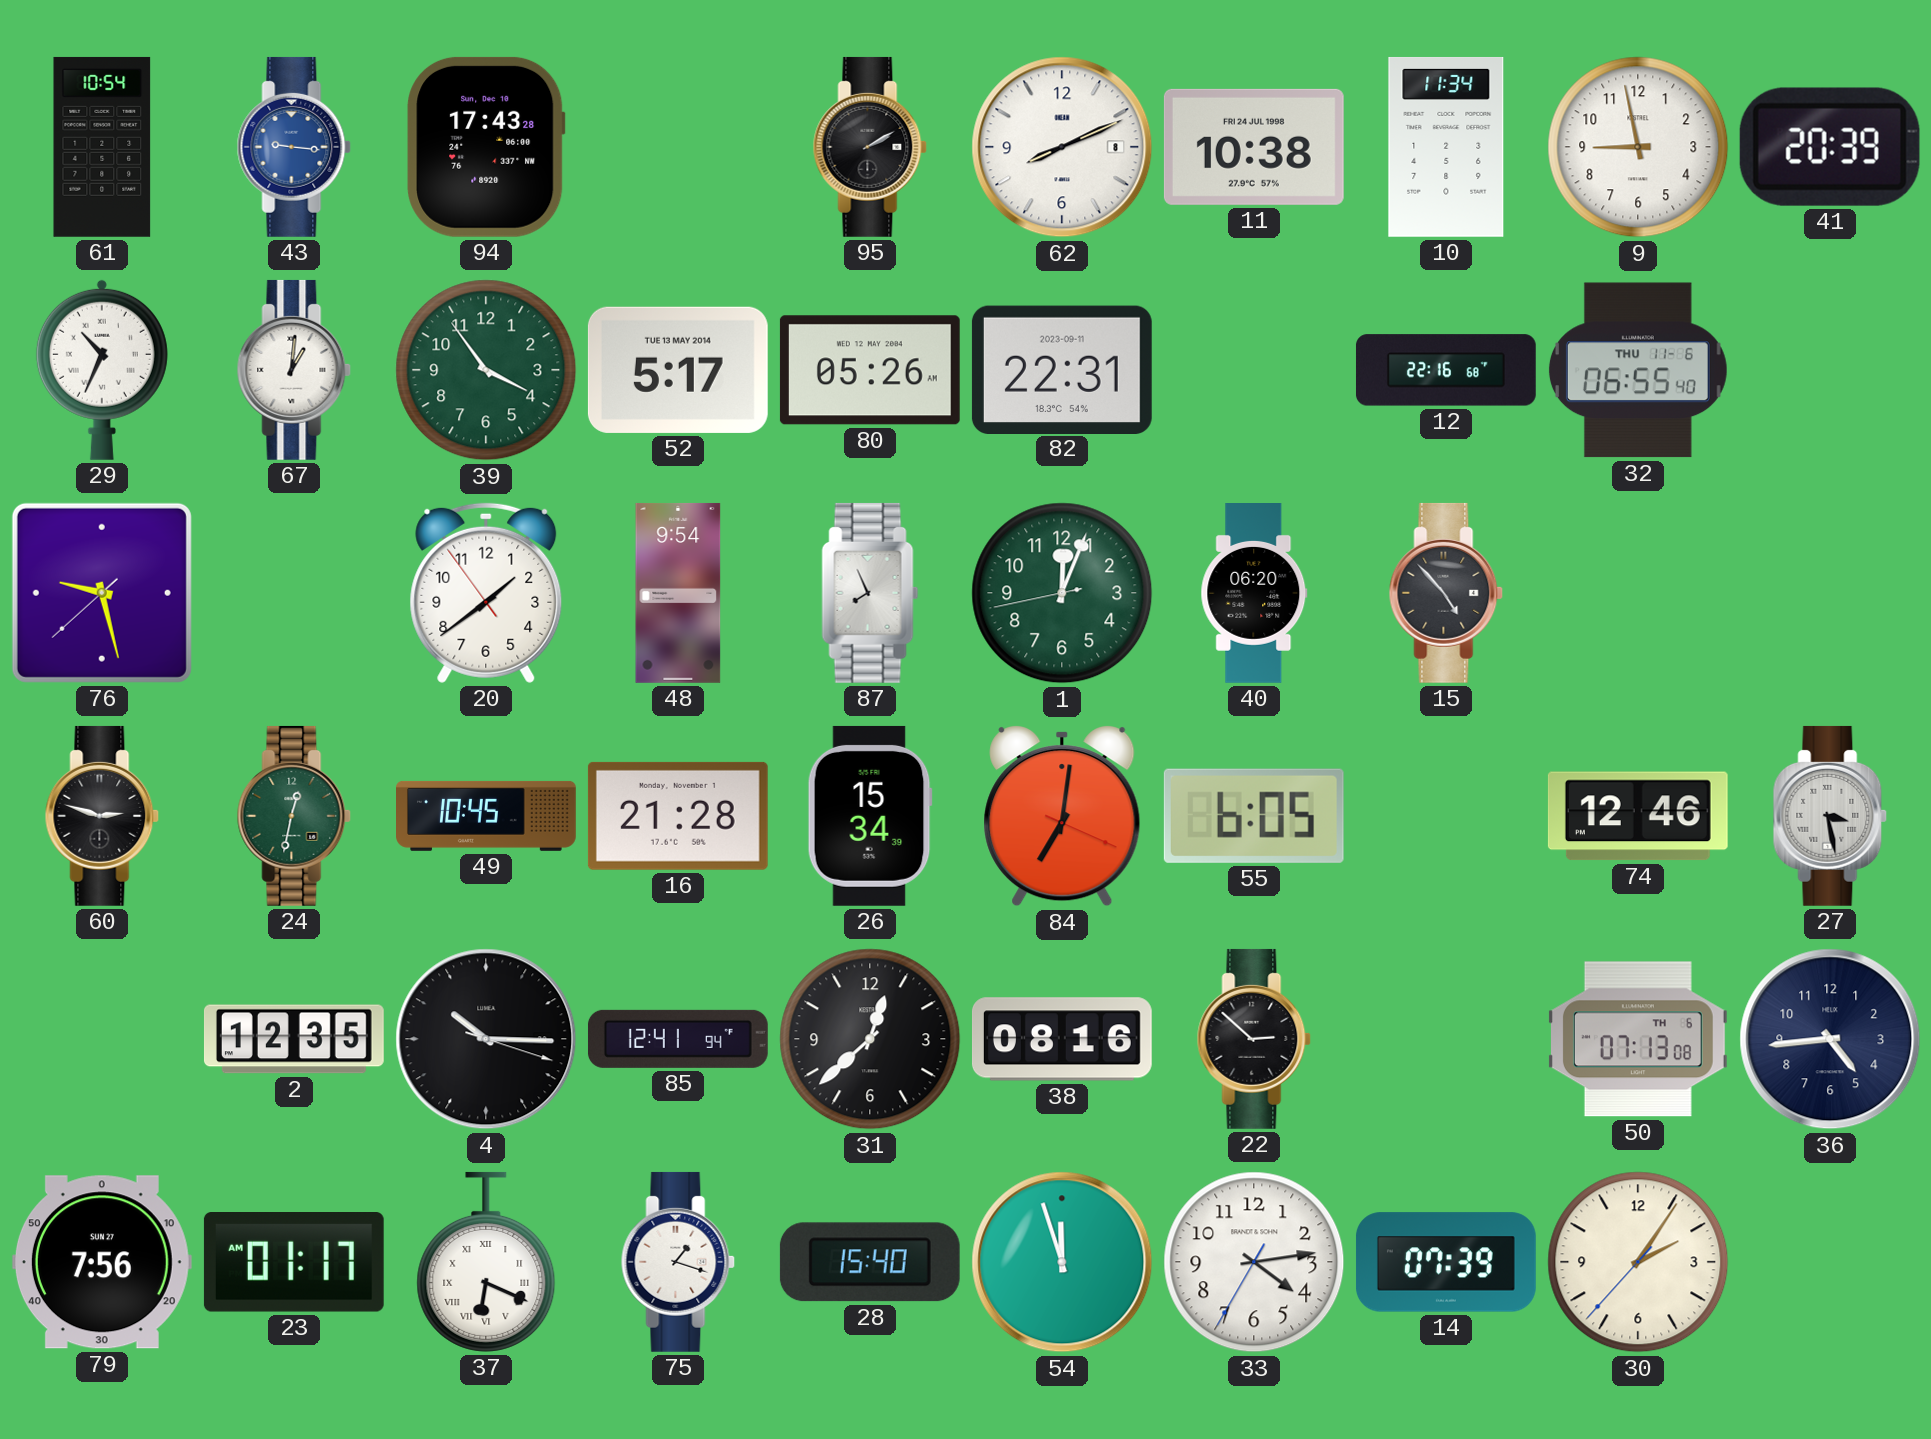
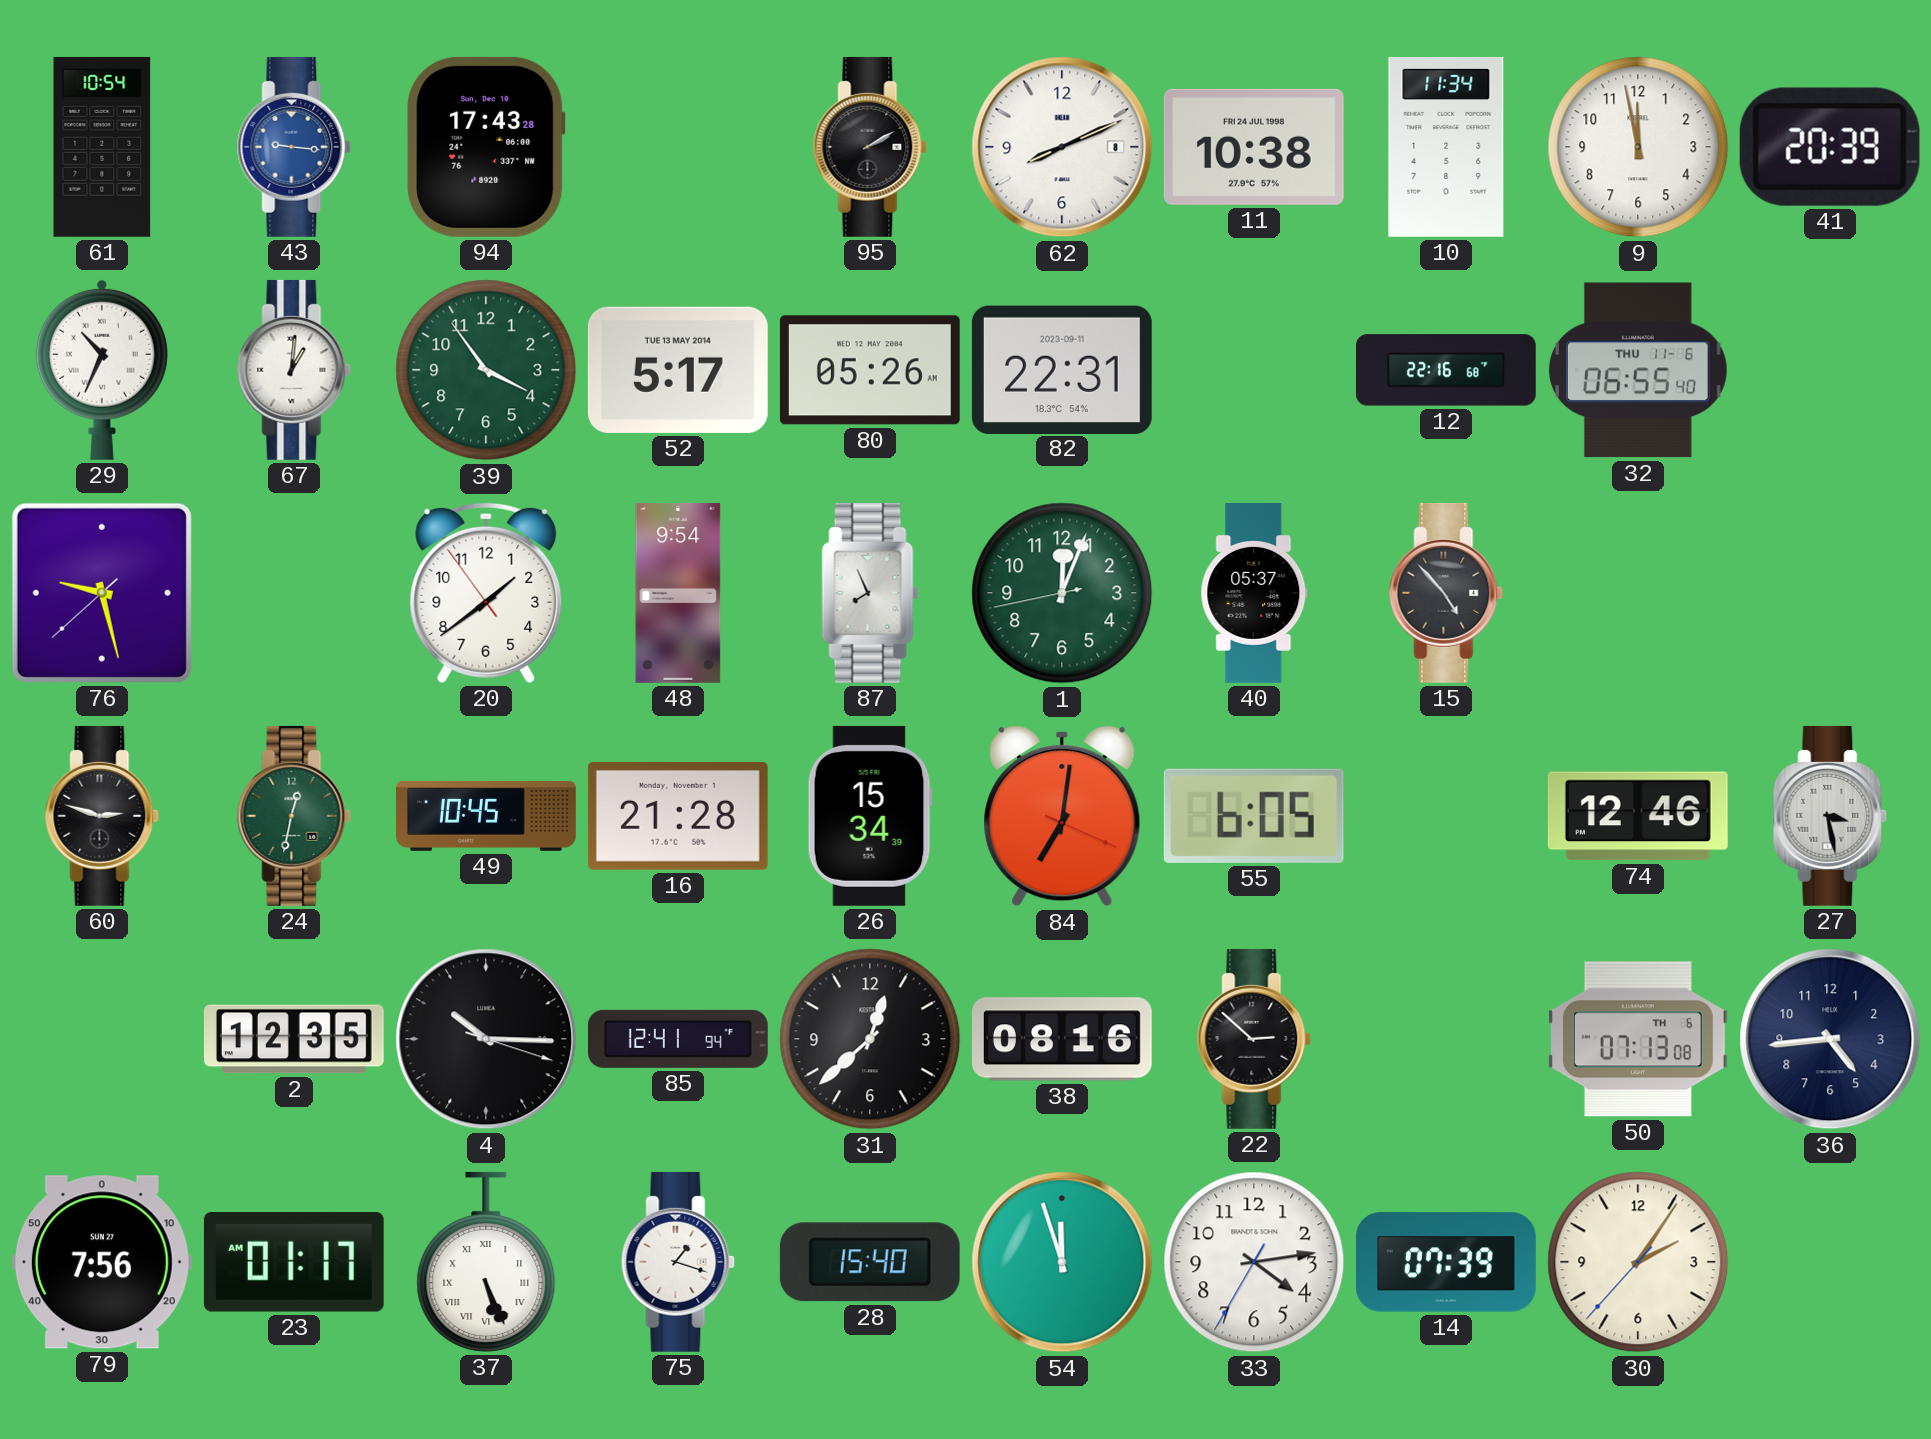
9: 8:58 -> 11:58 (1638, 147)
40: 06:20 -> 05:37 (1254, 594)
37: 6:19 -> 5:26 (486, 1262)
